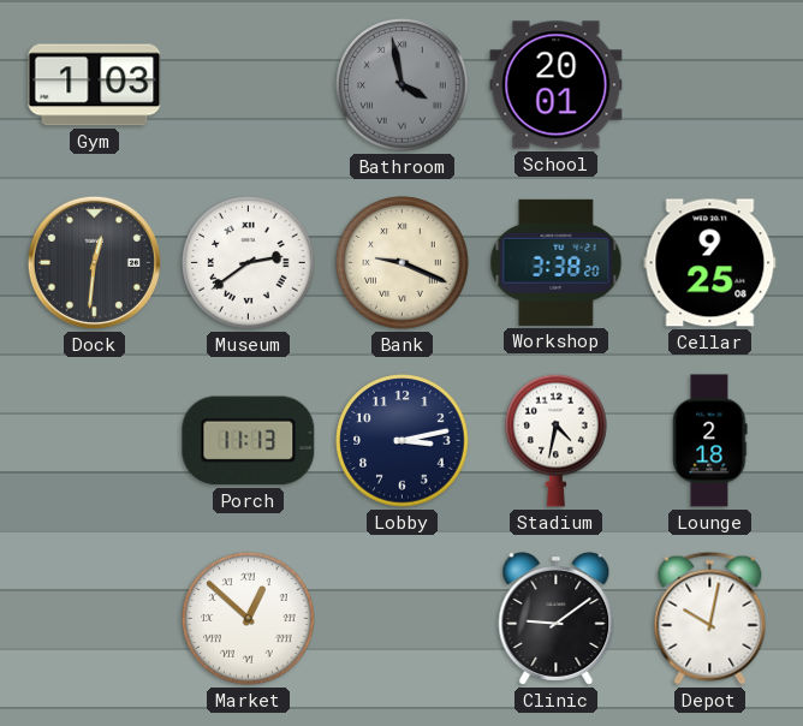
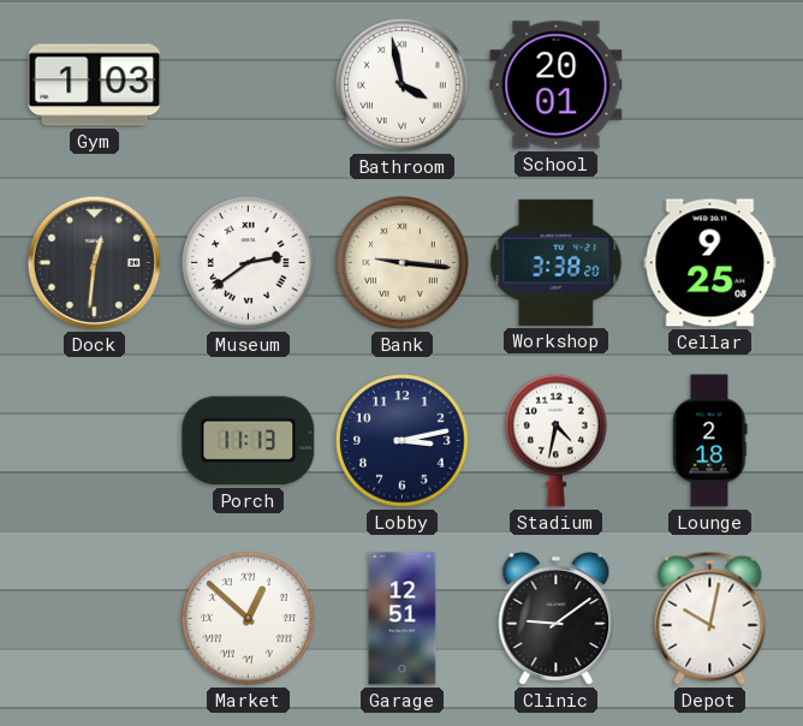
Bathroom dial: grey -> white (403, 85)
Bank: 9:19 -> 9:16 (403, 263)
Garage: none -> 12:51 (403, 619)
